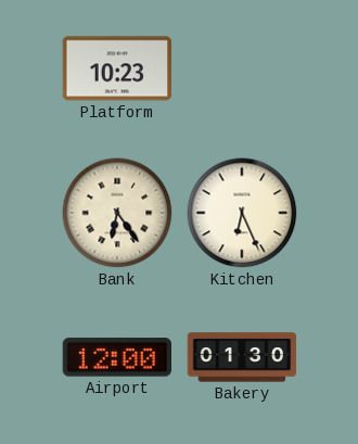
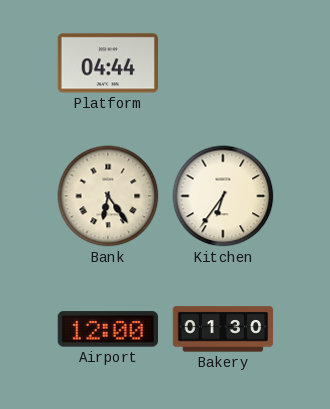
Platform: 10:23 -> 04:44 (108, 63)
Kitchen: 6:26 -> 6:36 (223, 196)
